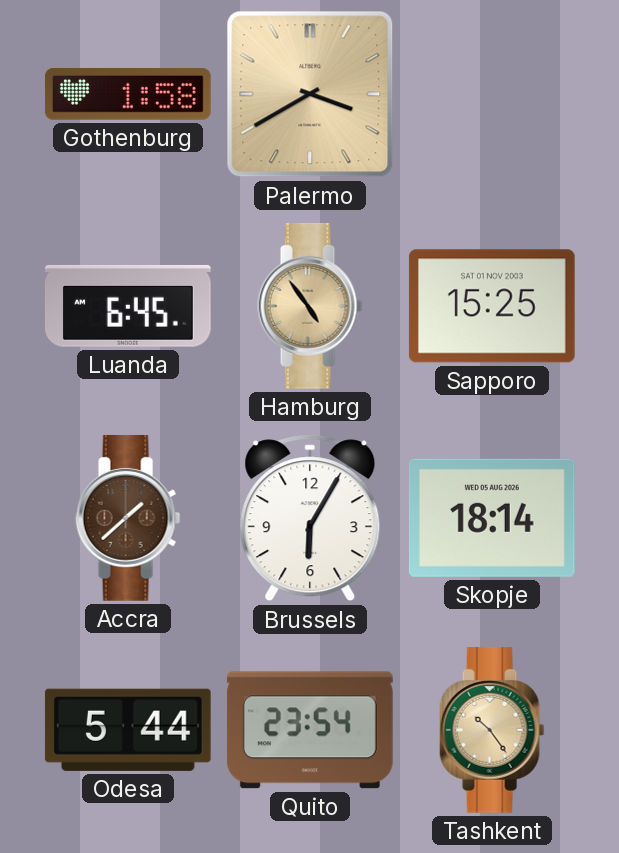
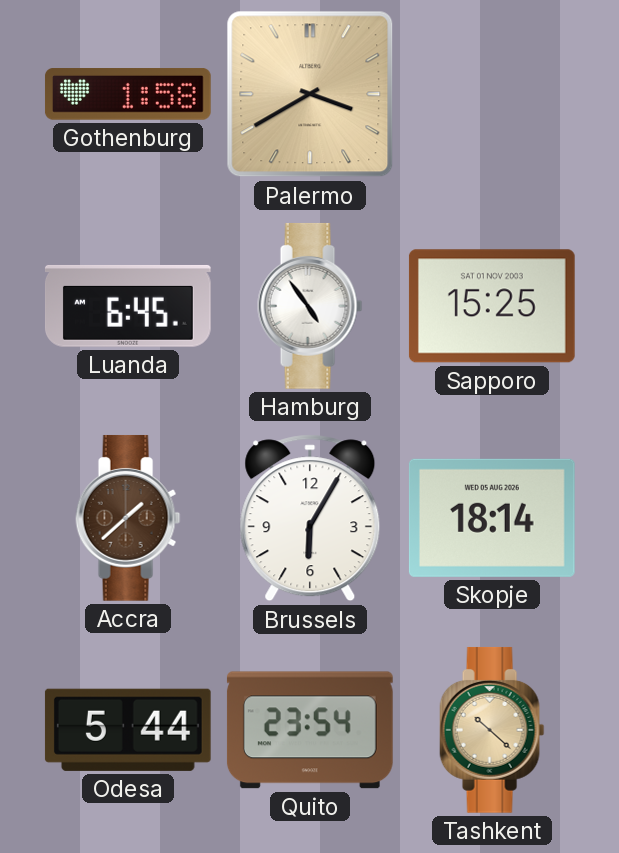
Hamburg dial: champagne -> white (310, 306)
Tashkent: 10:24 -> 10:22 (492, 730)
